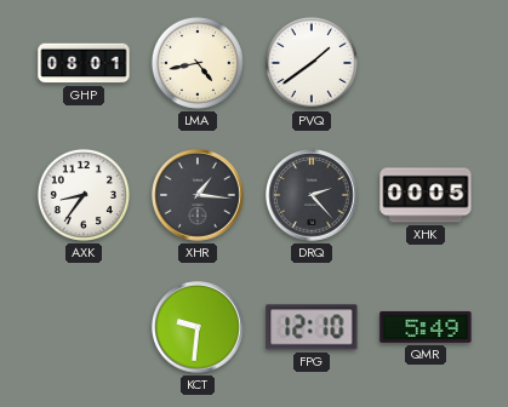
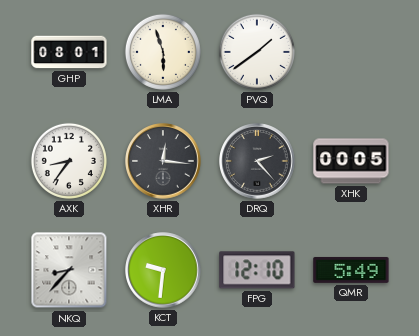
LMA: 4:43 -> 5:57 (163, 52)
XHR: 1:16 -> 12:16 (163, 161)
NKQ: none -> 8:37 (69, 270)
